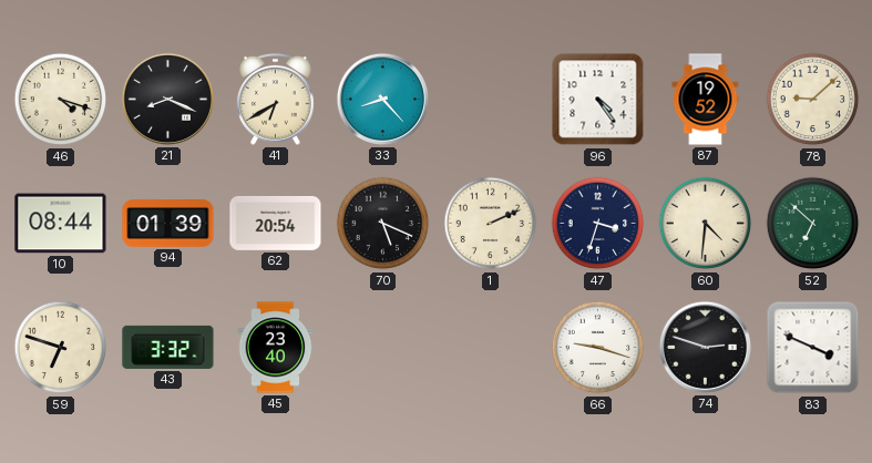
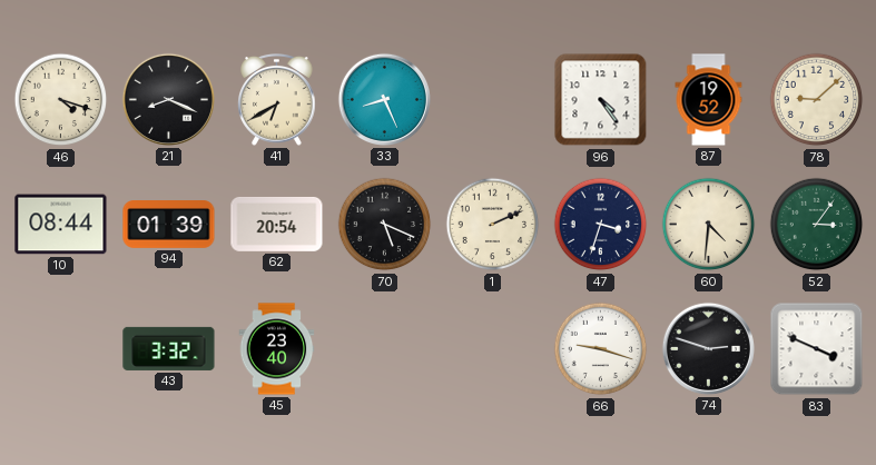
33: 8:23 -> 8:26 (384, 99)
52: 6:52 -> 3:06 (817, 225)
59: 6:48 -> none (61, 348)
